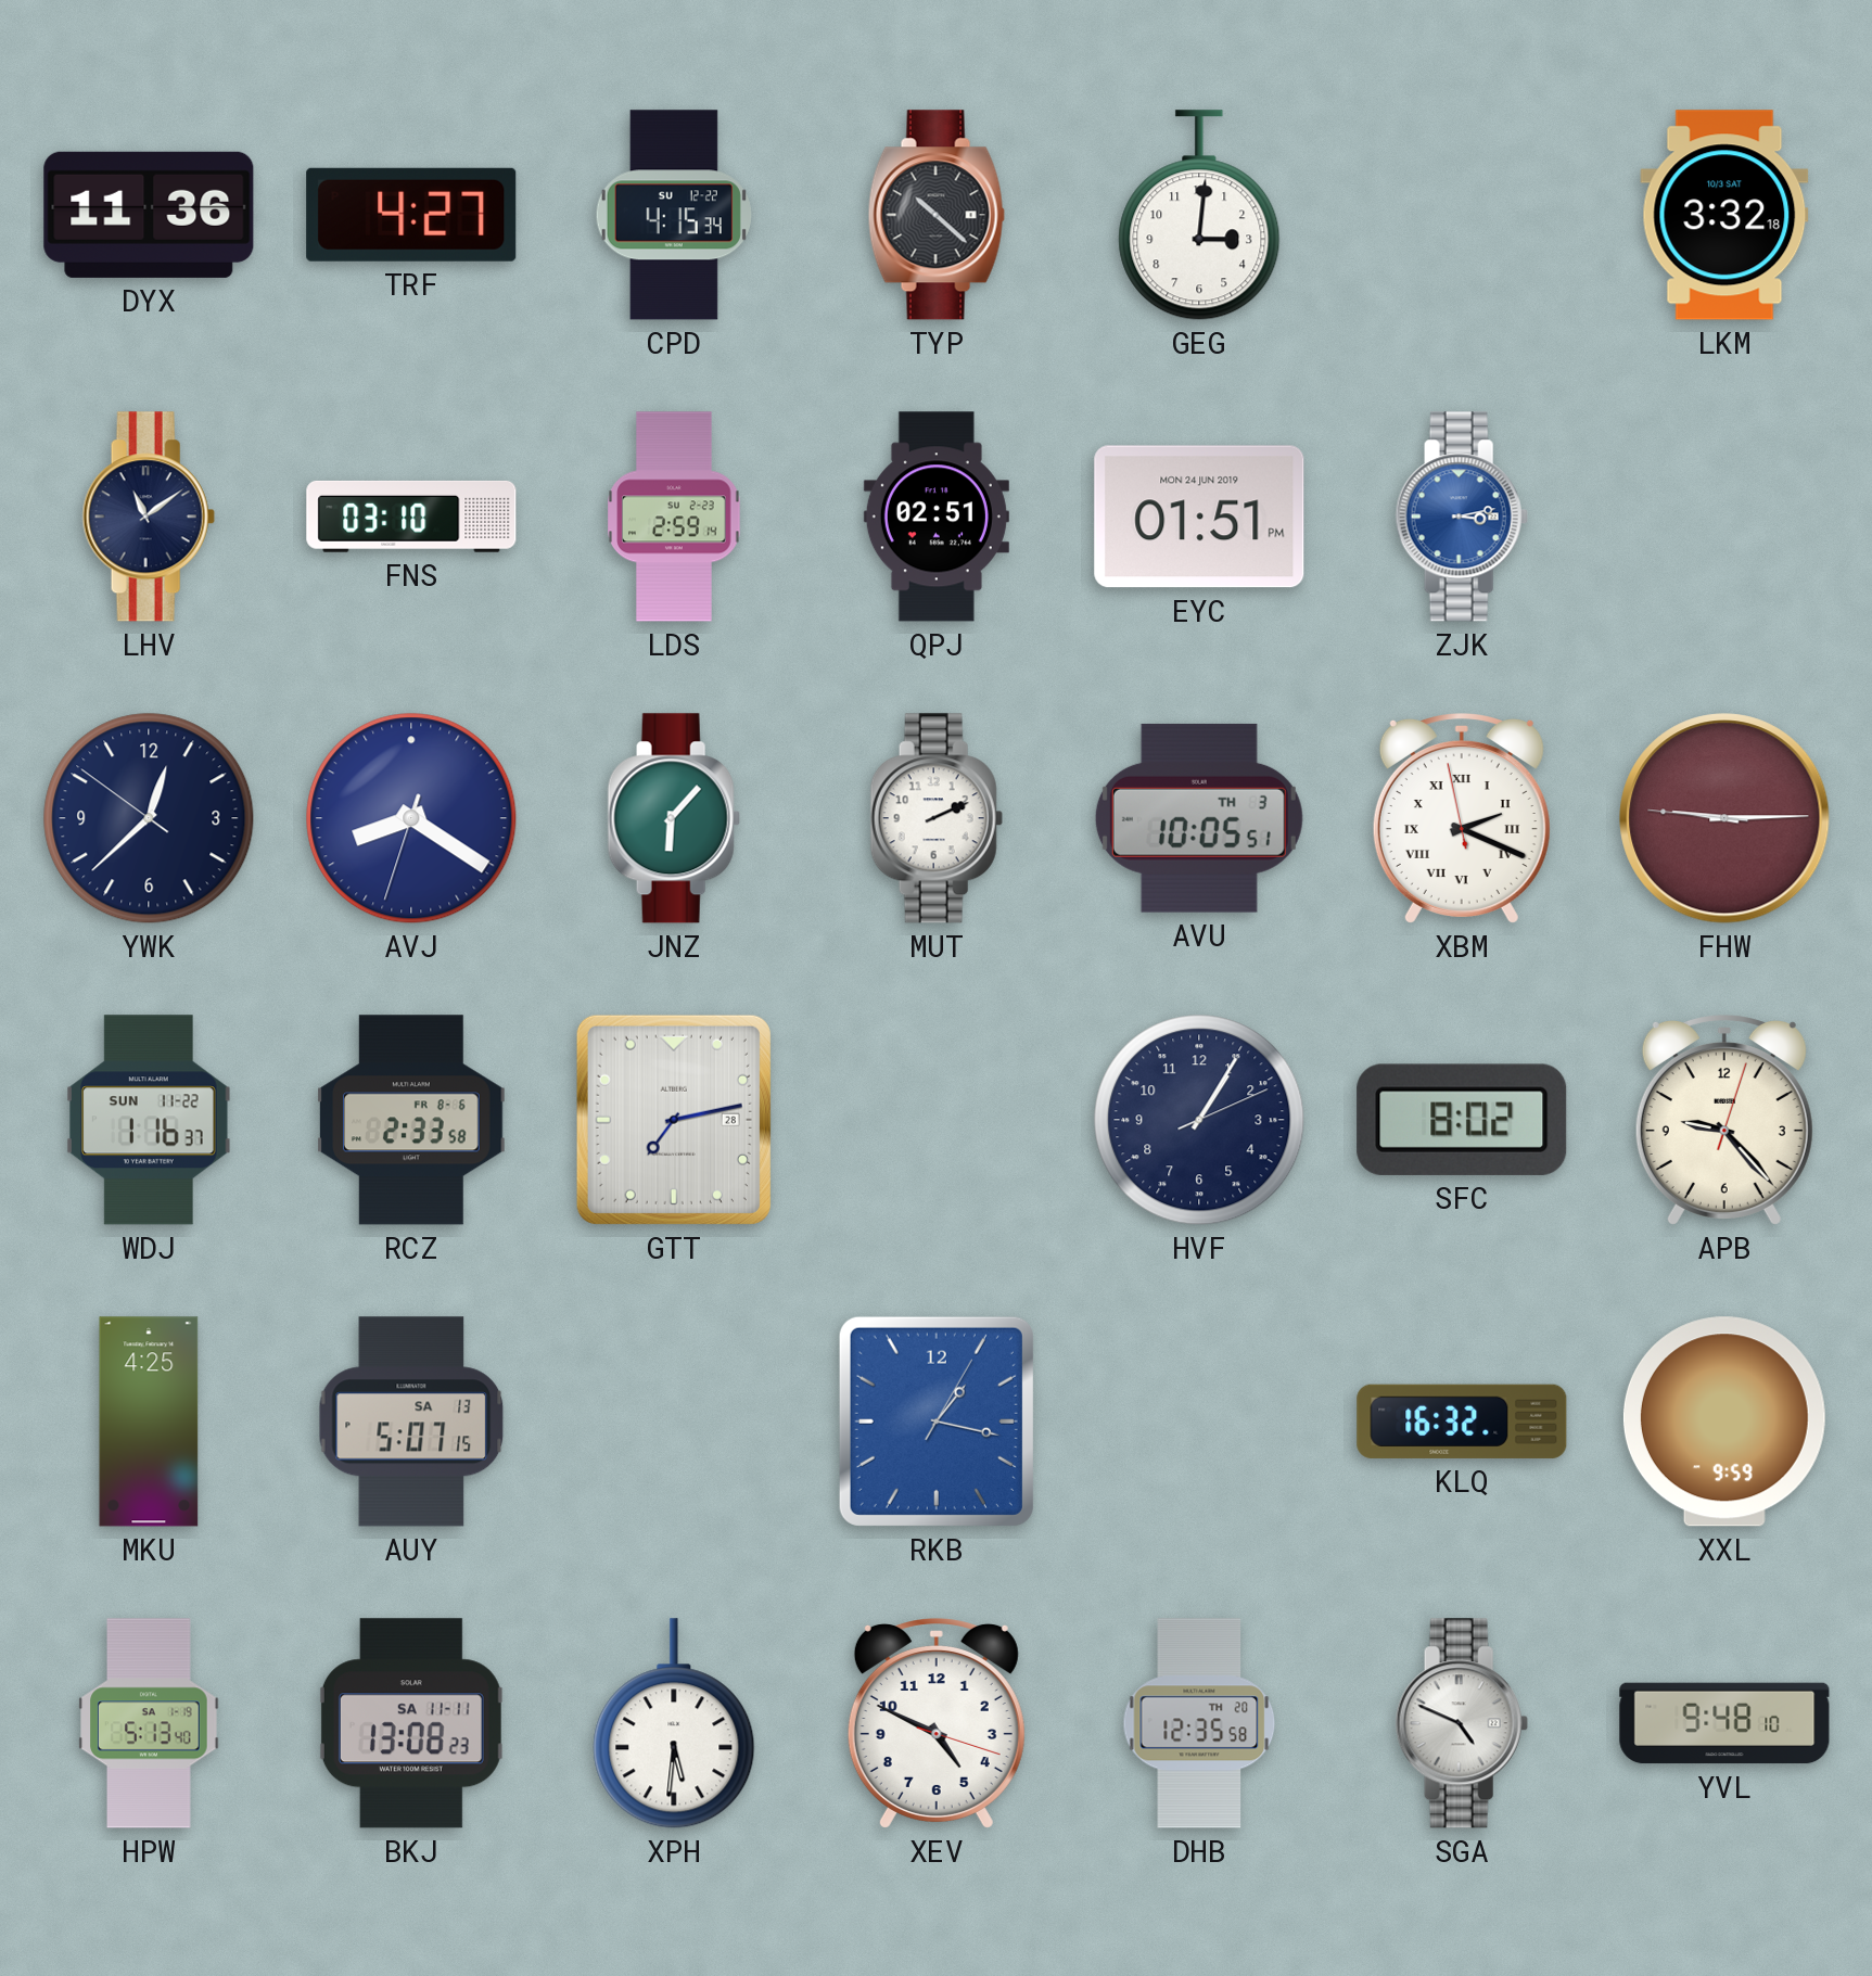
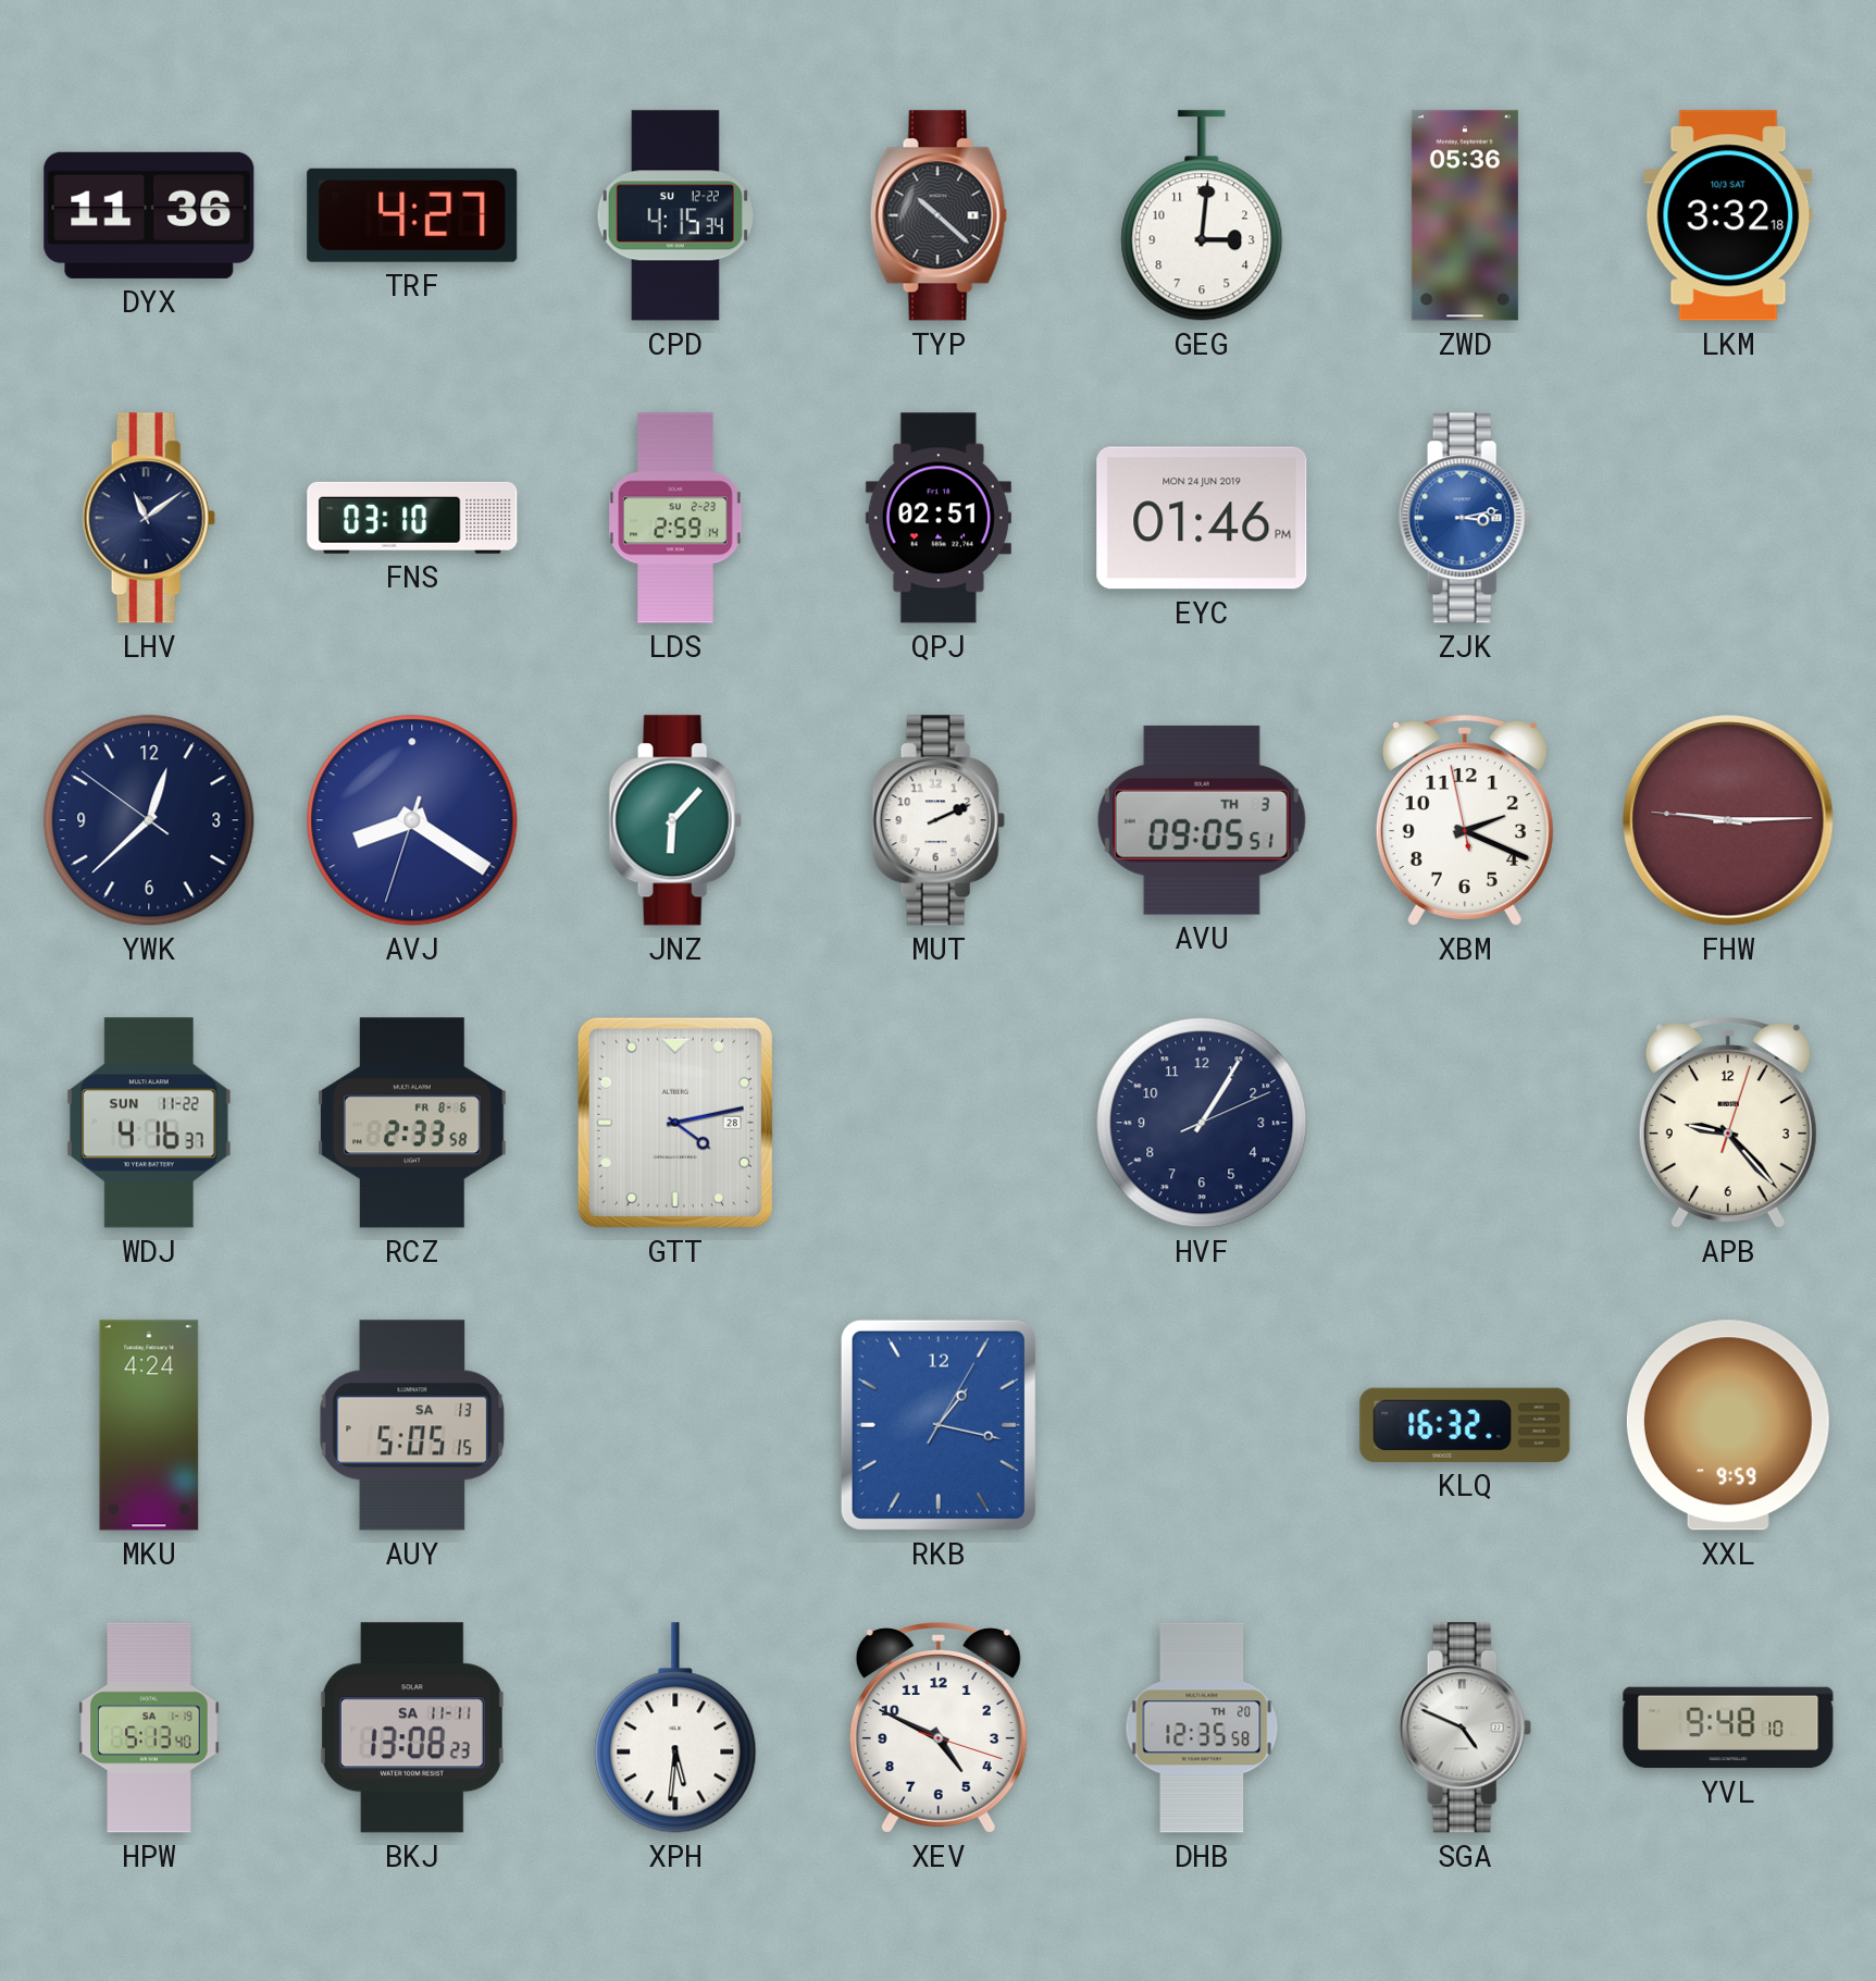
ZWD: none -> 05:36 (1465, 215)
EYC: 01:51 -> 01:46 (1202, 518)
AVU: 10:05 -> 09:05 (1202, 820)
XBM numerals: Roman -> Arabic (1465, 821)
WDJ: 1:16 -> 4:16 (150, 1123)
GTT: 7:13 -> 4:13 (675, 1123)
SFC: 8:02 -> none (1462, 1120)
MKU: 4:25 -> 4:24 (149, 1425)
AUY: 5:07 -> 5:05 (412, 1425)
